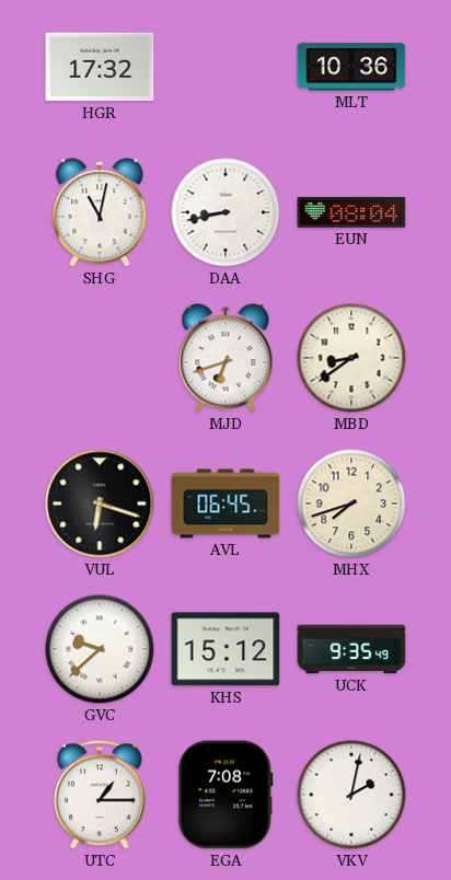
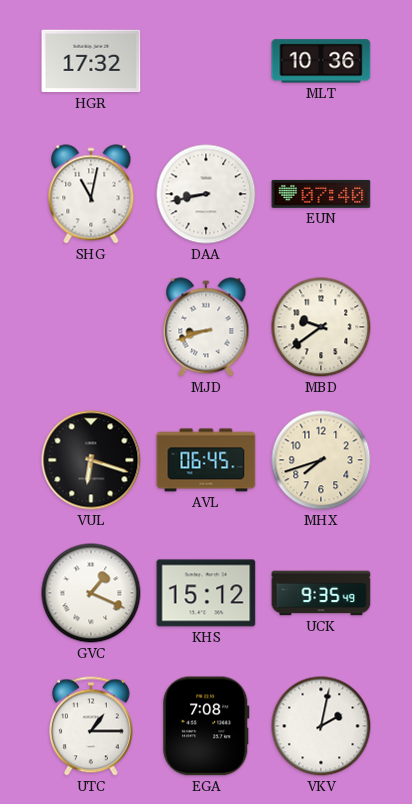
EUN: 08:04 -> 07:40 (321, 194)
MJD: 6:42 -> 8:42 (206, 327)
MBD: 8:39 -> 9:39 (321, 327)
GVC: 9:38 -> 1:19 (91, 593)
